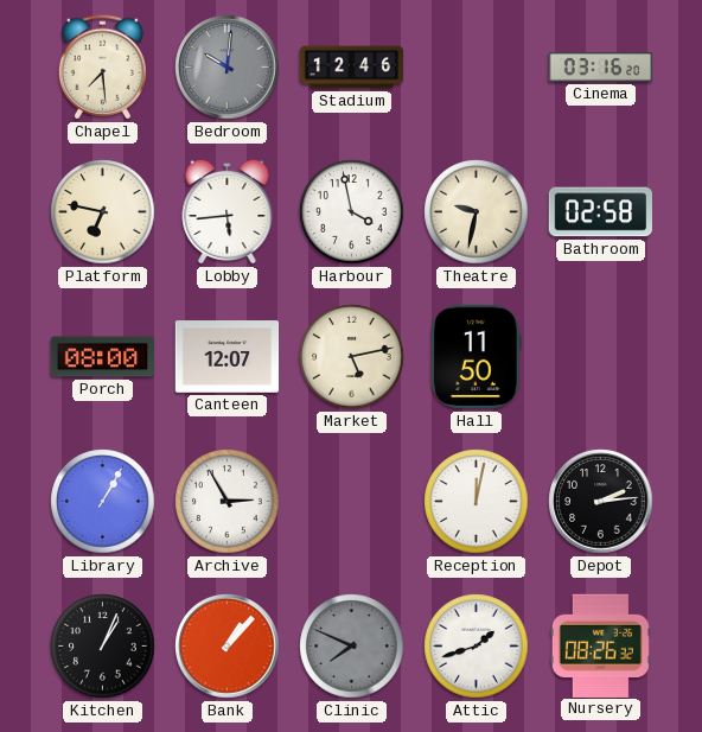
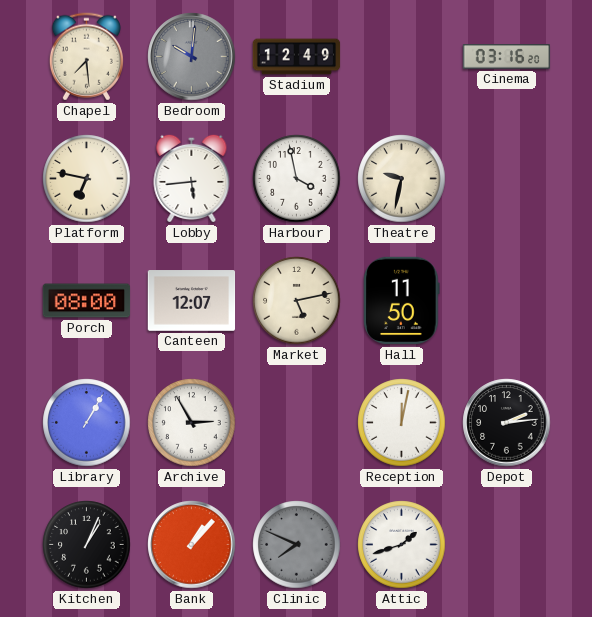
Stadium: 12:46 -> 12:49 (297, 57)
Bathroom: 02:58 -> none (600, 212)
Nursery: 08:26 -> none (600, 645)
